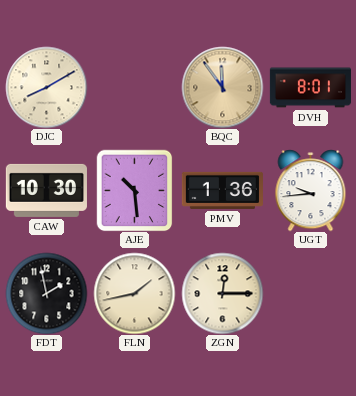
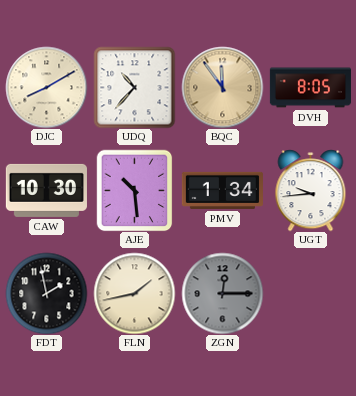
UDQ: none -> 10:37 (134, 87)
DVH: 8:01 -> 8:05 (310, 88)
PMV: 1:36 -> 1:34 (222, 190)
ZGN dial: cream -> grey (222, 293)
